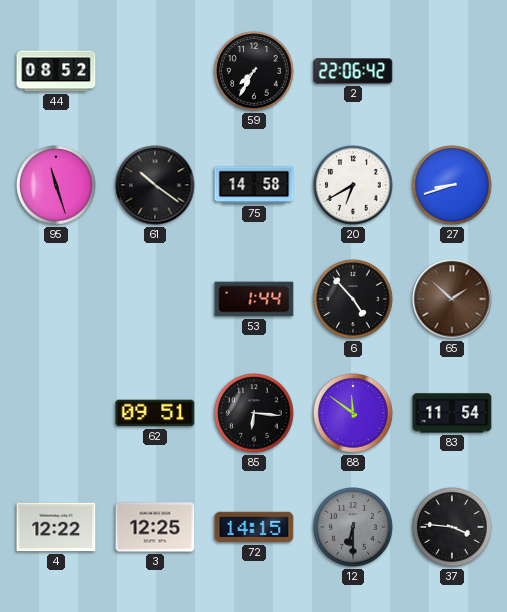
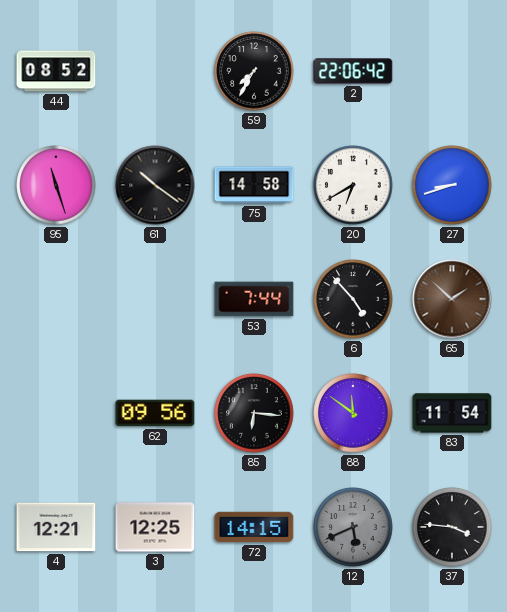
53: 1:44 -> 7:44 (254, 299)
62: 09:51 -> 09:56 (155, 413)
4: 12:22 -> 12:21 (56, 527)
12: 6:30 -> 5:41 (353, 527)
